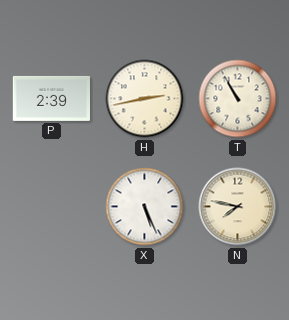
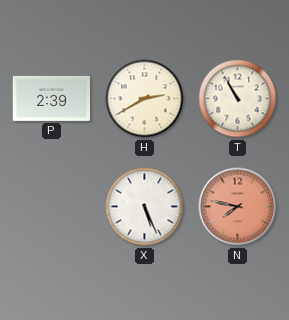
H: 2:43 -> 2:40 (145, 99)
N dial: cream -> salmon (238, 207)
